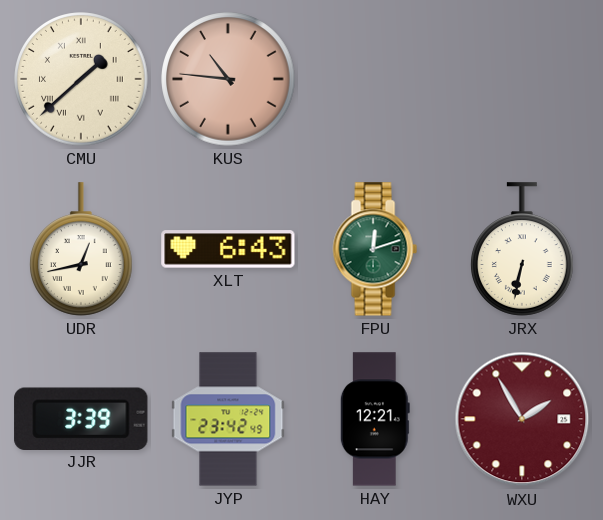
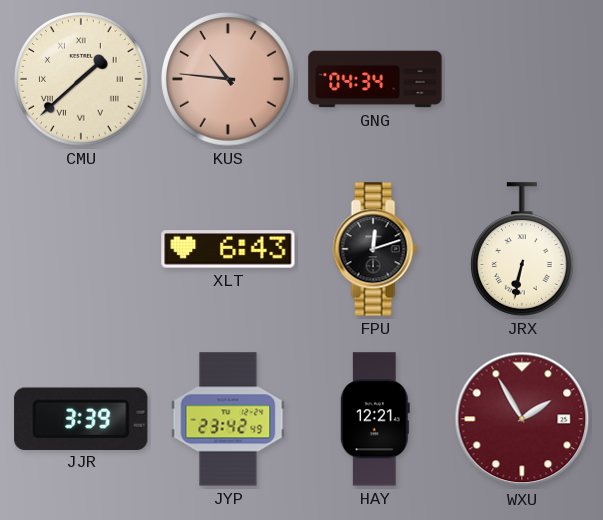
GNG: none -> 04:34 (375, 79)
UDR: 12:43 -> none (82, 249)
FPU dial: green -> black (375, 249)
